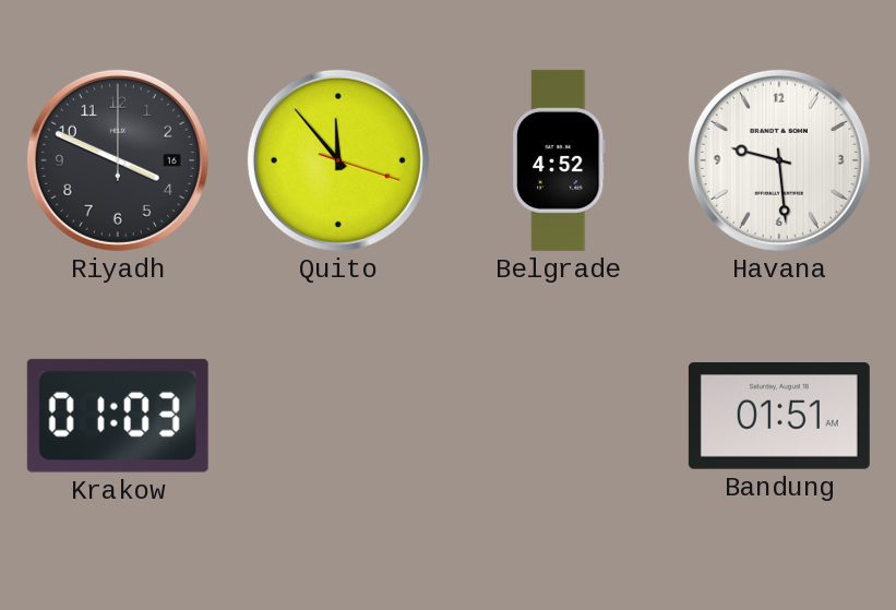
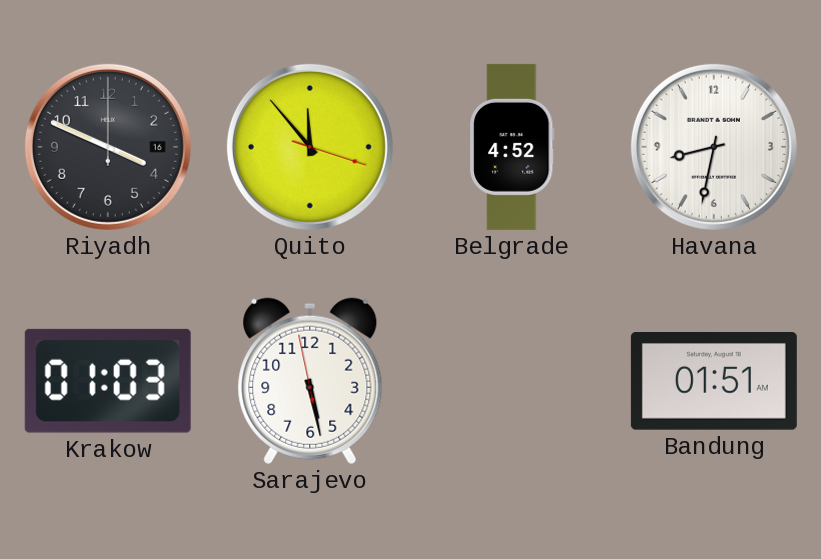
Havana: 9:29 -> 8:32 (714, 147)
Sarajevo: none -> 5:27 (310, 381)
